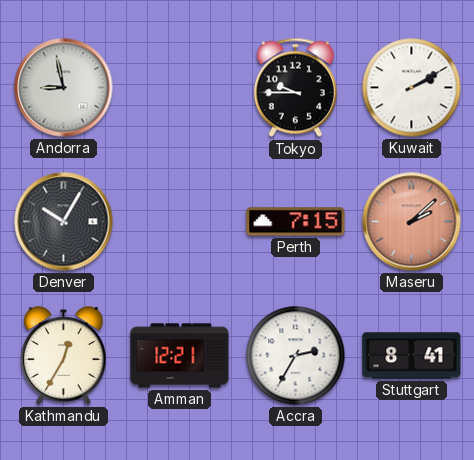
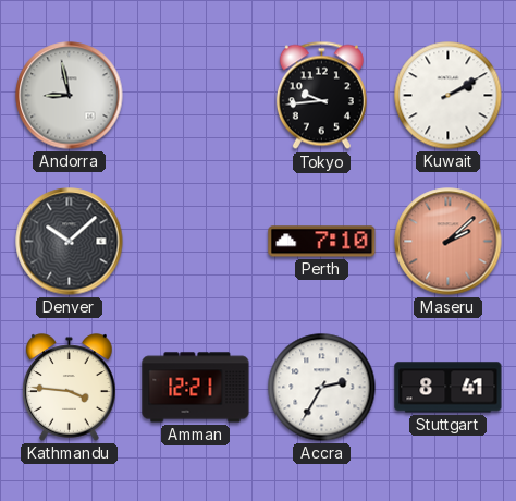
Tokyo: 9:45 -> 9:44 (321, 96)
Denver: 10:05 -> 10:08 (70, 242)
Perth: 7:15 -> 7:10 (322, 242)
Kathmandu: 12:35 -> 3:46 (70, 388)
